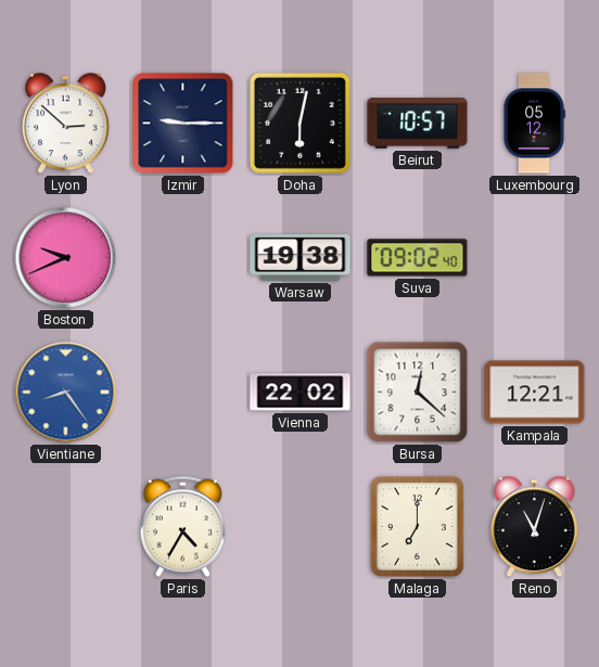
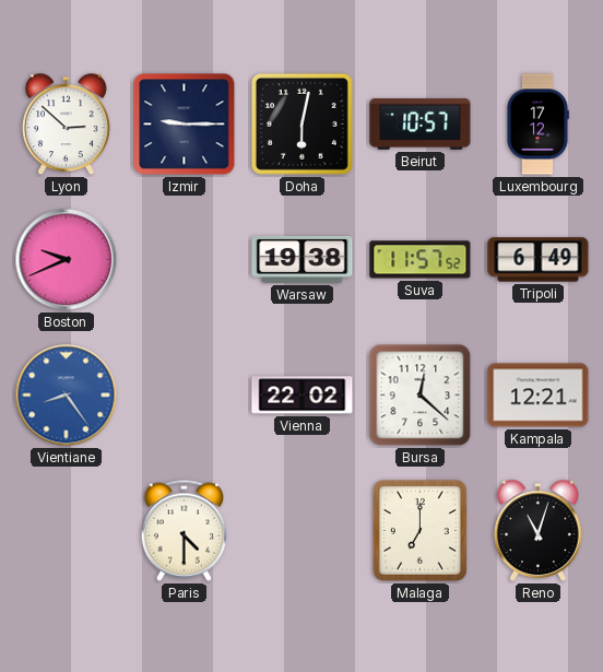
Luxembourg: 05:12 -> 17:12 (539, 125)
Suva: 09:02 -> 11:57 (421, 260)
Tripoli: none -> 6:49 (539, 260)
Paris: 4:35 -> 4:30 (184, 530)
